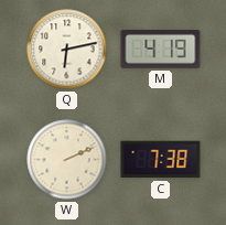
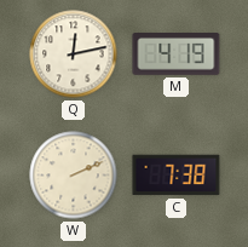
Q: 6:13 -> 12:13 (74, 54)
